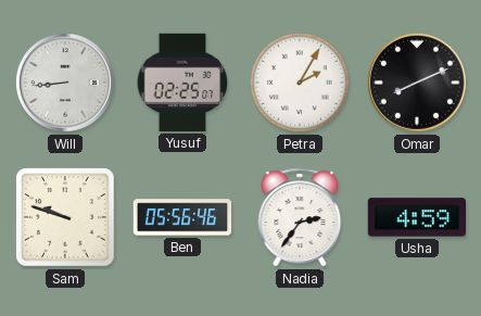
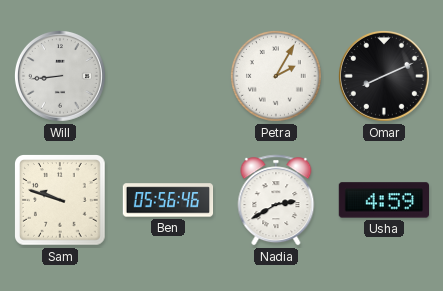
Yusuf: 02:25 -> none (182, 83)
Nadia: 2:36 -> 2:40 (276, 200)
